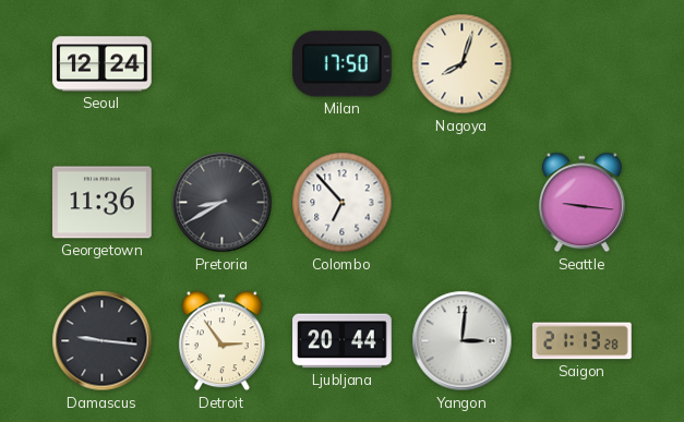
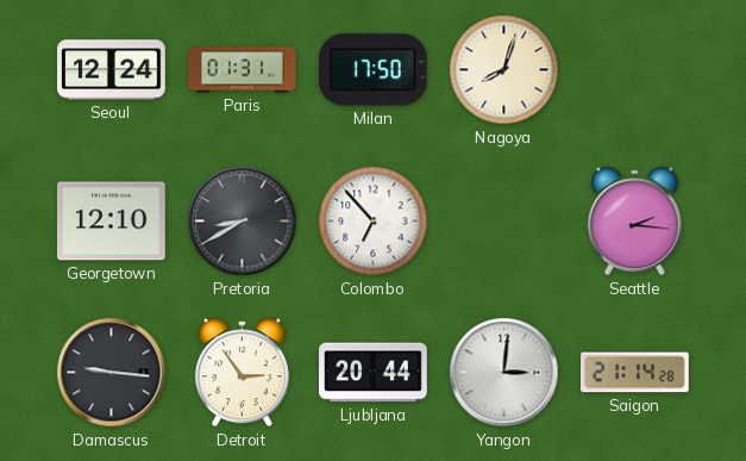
Paris: none -> 01:31 (243, 70)
Georgetown: 11:36 -> 12:10 (112, 222)
Seattle: 9:16 -> 2:16 (634, 222)
Saigon: 21:13 -> 21:14 (635, 373)
